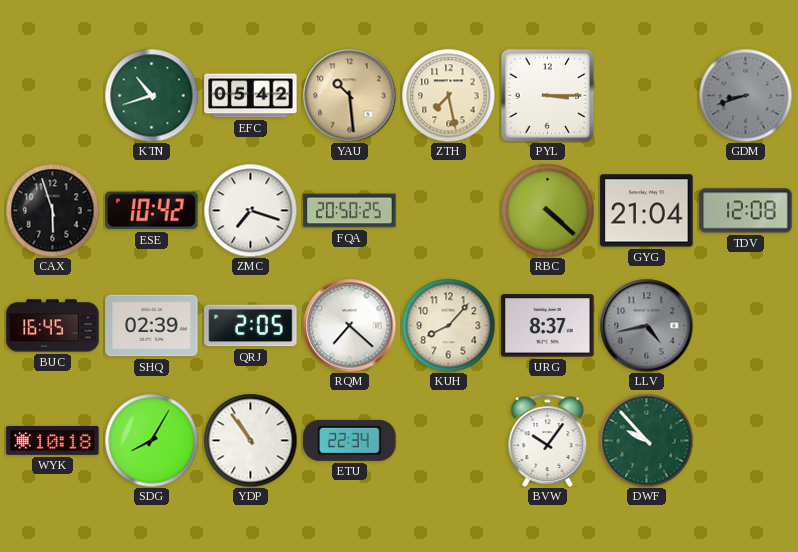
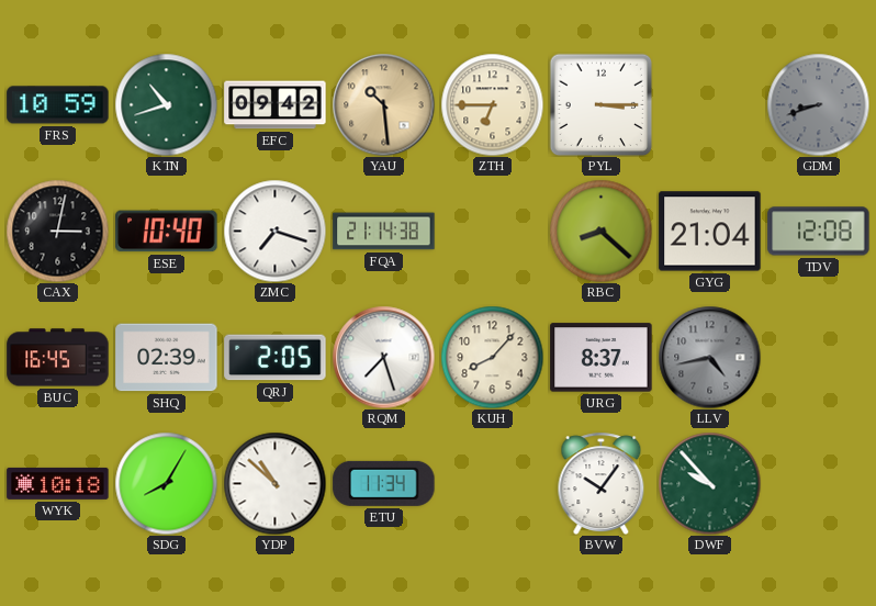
FRS: none -> 10:59 (58, 105)
EFC: 05:42 -> 09:42 (276, 105)
ZTH: 7:28 -> 6:45 (492, 104)
CAX: 5:57 -> 3:02 (57, 231)
ESE: 10:42 -> 10:40 (167, 232)
FQA: 20:50 -> 21:14 (384, 232)
RBC: 4:22 -> 8:22 (600, 231)
RQM: 7:22 -> 7:27 (383, 357)
YDP: 10:54 -> 10:52 (274, 483)
ETU: 22:34 -> 11:34 (384, 483)
